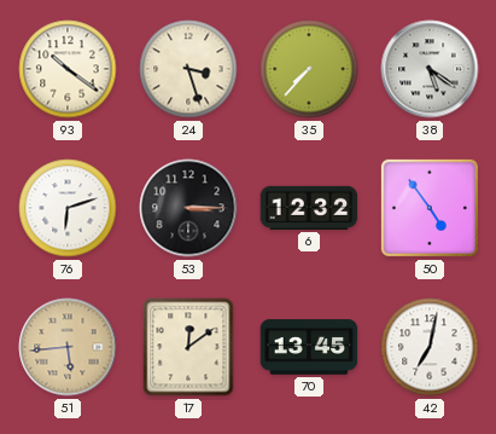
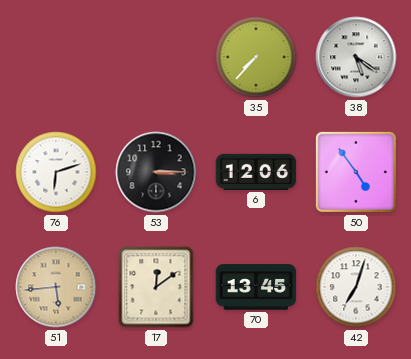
93: 10:21 -> none (68, 69)
24: 3:27 -> none (188, 69)
6: 12:32 -> 12:06 (256, 172)
42: 7:02 -> 7:03 (356, 287)
